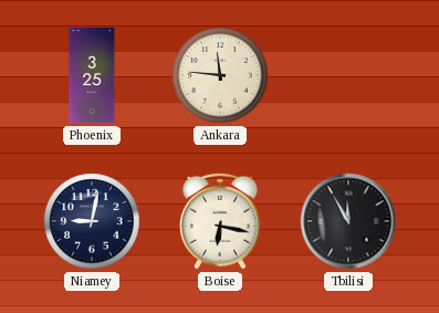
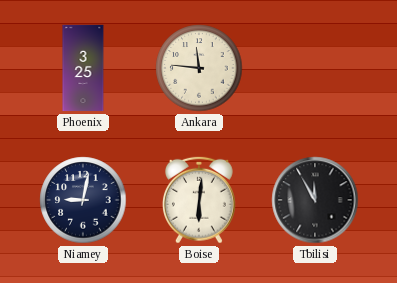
Boise: 6:17 -> 6:01 (199, 200)
